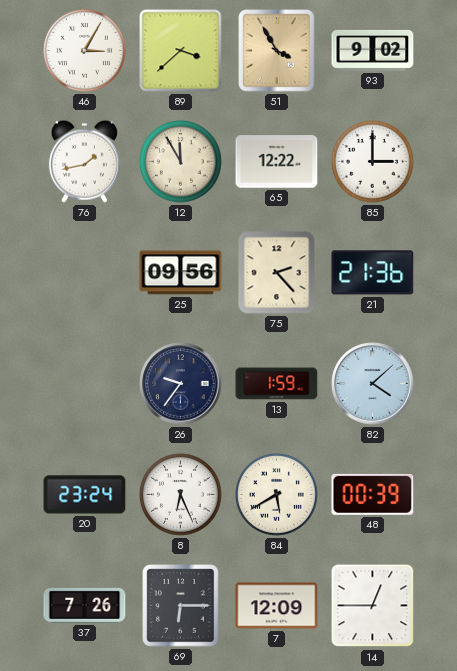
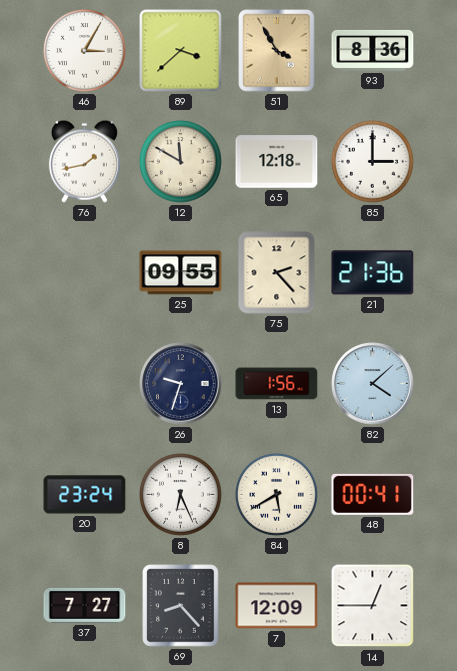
93: 9:02 -> 8:36 (373, 50)
12: 11:55 -> 11:50 (180, 161)
65: 12:22 -> 12:18 (277, 162)
25: 09:56 -> 09:55 (181, 273)
26: 9:36 -> 9:33 (181, 384)
13: 1:59 -> 1:56 (277, 384)
48: 00:39 -> 00:41 (373, 494)
37: 7:26 -> 7:27 (85, 605)
69: 6:15 -> 8:23 (181, 606)
